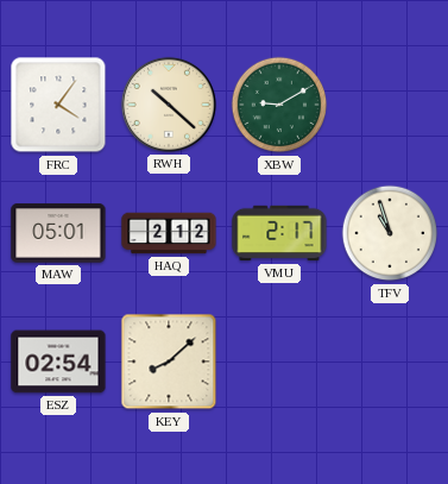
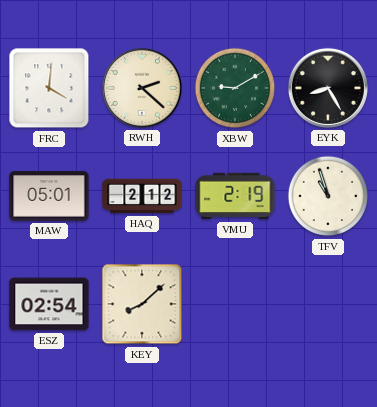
FRC: 4:06 -> 4:01 (49, 88)
RWH: 10:22 -> 2:22 (142, 88)
EYK: none -> 8:25 (328, 88)
VMU: 2:17 -> 2:19 (235, 196)
